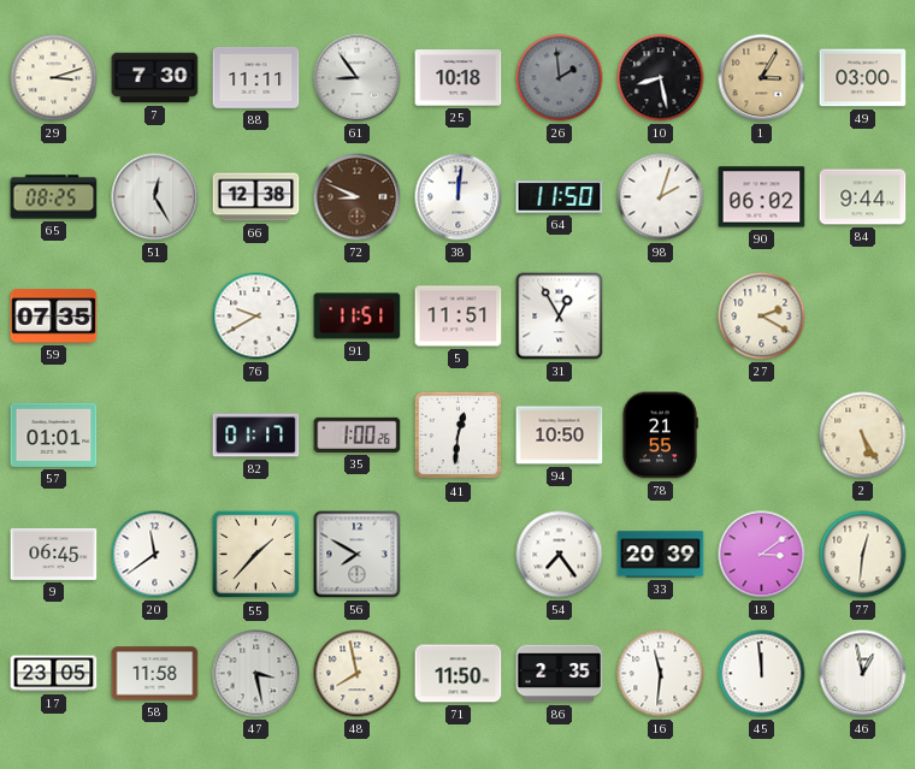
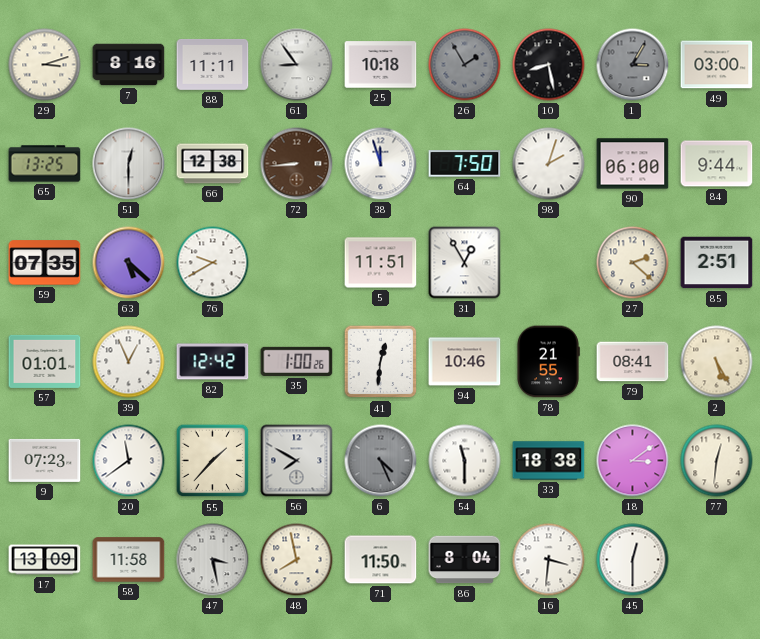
7: 7:30 -> 8:16 (129, 65)
26: 1:59 -> 1:55 (465, 65)
1 dial: champagne -> grey (633, 65)
65: 08:25 -> 13:25 (45, 164)
51: 12:25 -> 12:30 (129, 164)
72: 8:49 -> 8:44 (297, 164)
38: 12:01 -> 11:57 (381, 164)
64: 11:50 -> 7:50 (465, 164)
90: 06:02 -> 06:00 (633, 164)
63: none -> 5:22 (129, 263)
91: 11:51 -> none (358, 317)
27: 2:20 -> 2:22 (633, 263)
85: none -> 2:51 (717, 263)
39: none -> 12:56 (129, 362)
82: 01:17 -> 12:42 (213, 362)
94: 10:50 -> 10:46 (465, 362)
79: none -> 08:41 (633, 362)
9: 06:45 -> 07:23 (45, 460)
6: none -> 4:26 (381, 461)
54: 7:24 -> 11:30 (465, 461)
33: 20:39 -> 18:38 (549, 461)
17: 23:05 -> 13:09 (45, 560)
86: 2:35 -> 8:04 (465, 560)
16: 11:31 -> 3:31 (549, 560)
45: 11:59 -> 12:30 (633, 560)
46: 12:58 -> none (863, 674)
